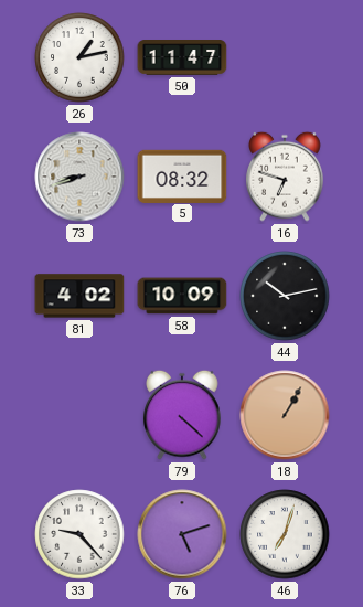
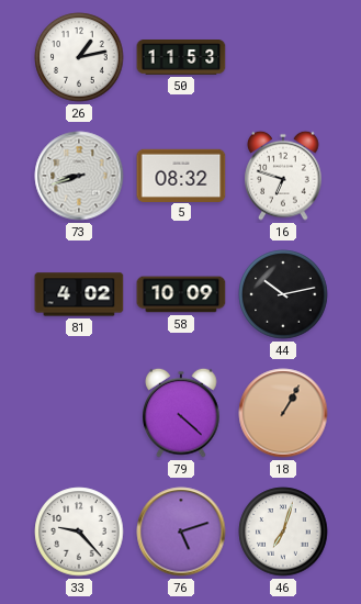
50: 11:47 -> 11:53 (181, 57)
